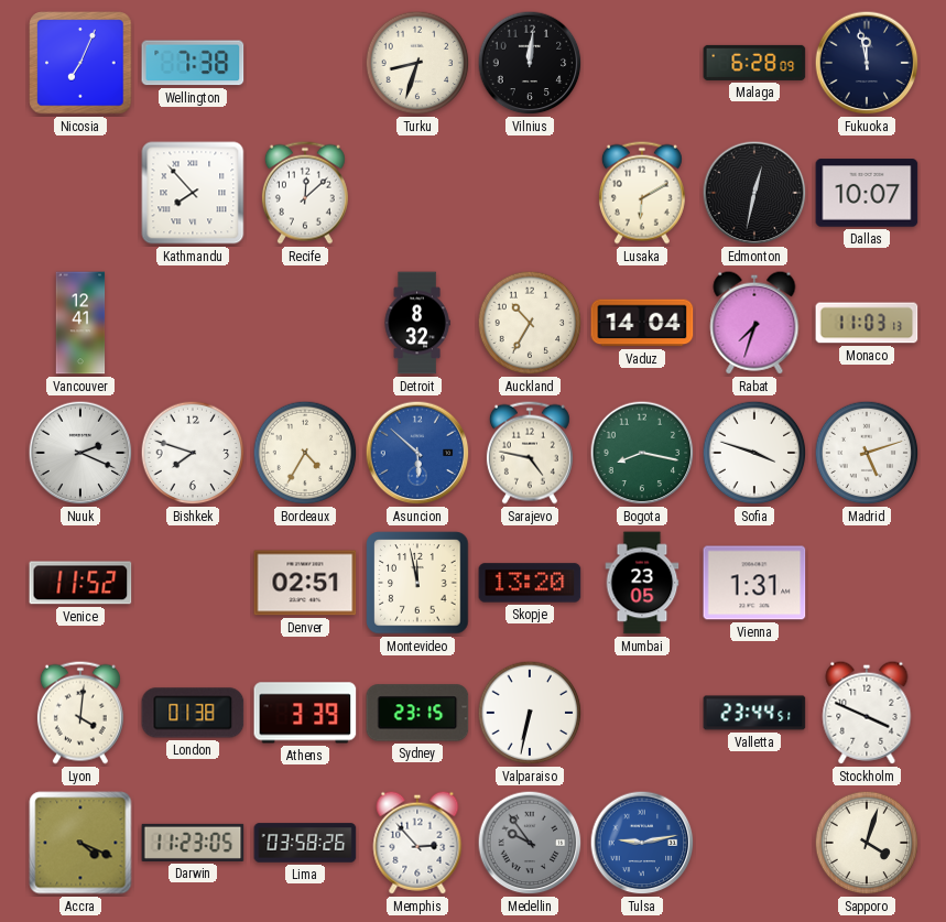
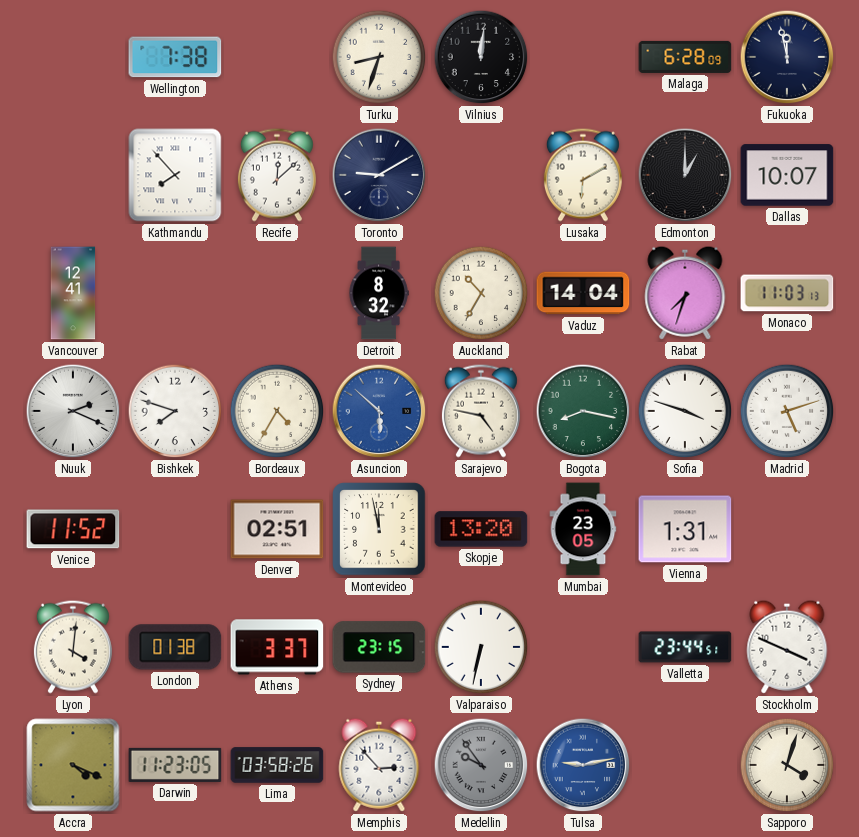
Nicosia: 7:04 -> none (80, 63)
Toronto: none -> 9:10 (379, 175)
Edmonton: 12:32 -> 1:00 (685, 175)
Athens: 3:39 -> 3:37 (277, 647)
